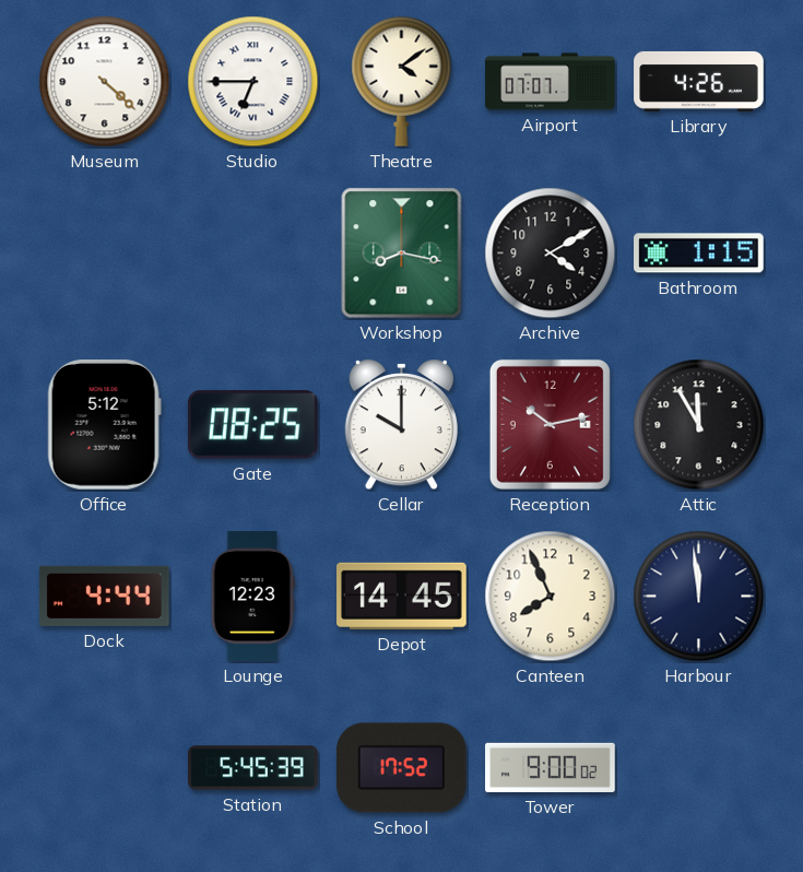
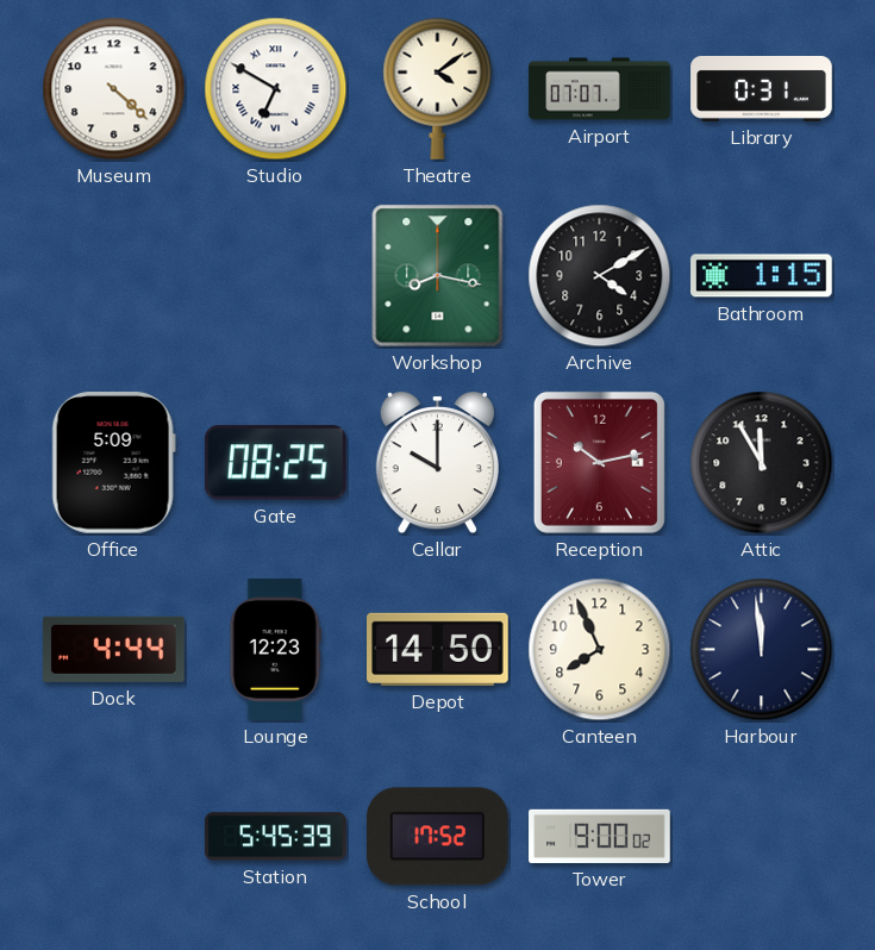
Studio: 6:45 -> 6:50 (276, 89)
Library: 4:26 -> 0:31 (762, 88)
Office: 5:12 -> 5:09 (113, 463)
Depot: 14:45 -> 14:50 (438, 649)
